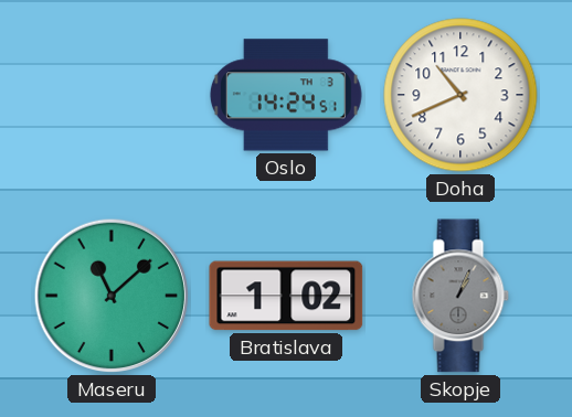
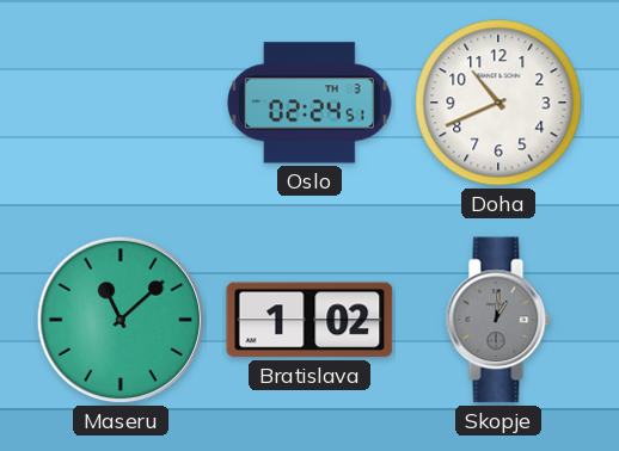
Oslo: 14:24 -> 02:24 (309, 103)
Skopje: 1:04 -> 1:01 (498, 320)
